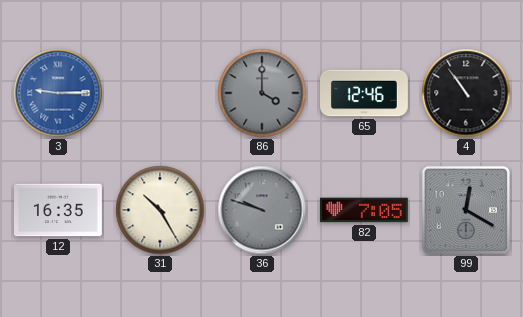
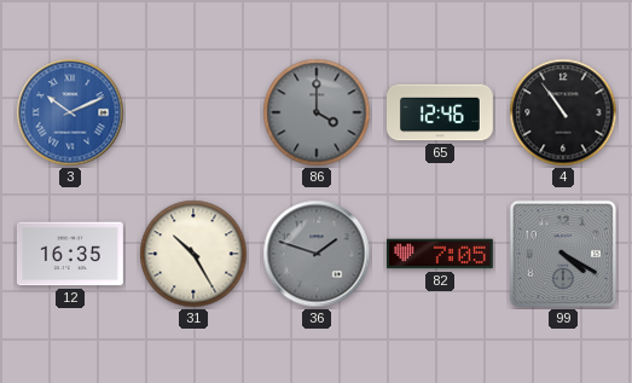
3: 9:15 -> 10:11 (70, 112)
36: 9:48 -> 1:48 (317, 254)
99: 12:20 -> 4:20 (563, 254)
